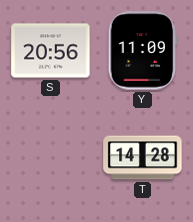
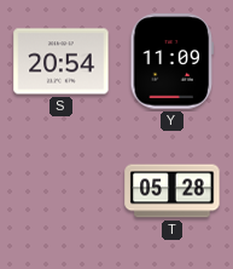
S: 20:56 -> 20:54 (62, 62)
T: 14:28 -> 05:28 (173, 191)
